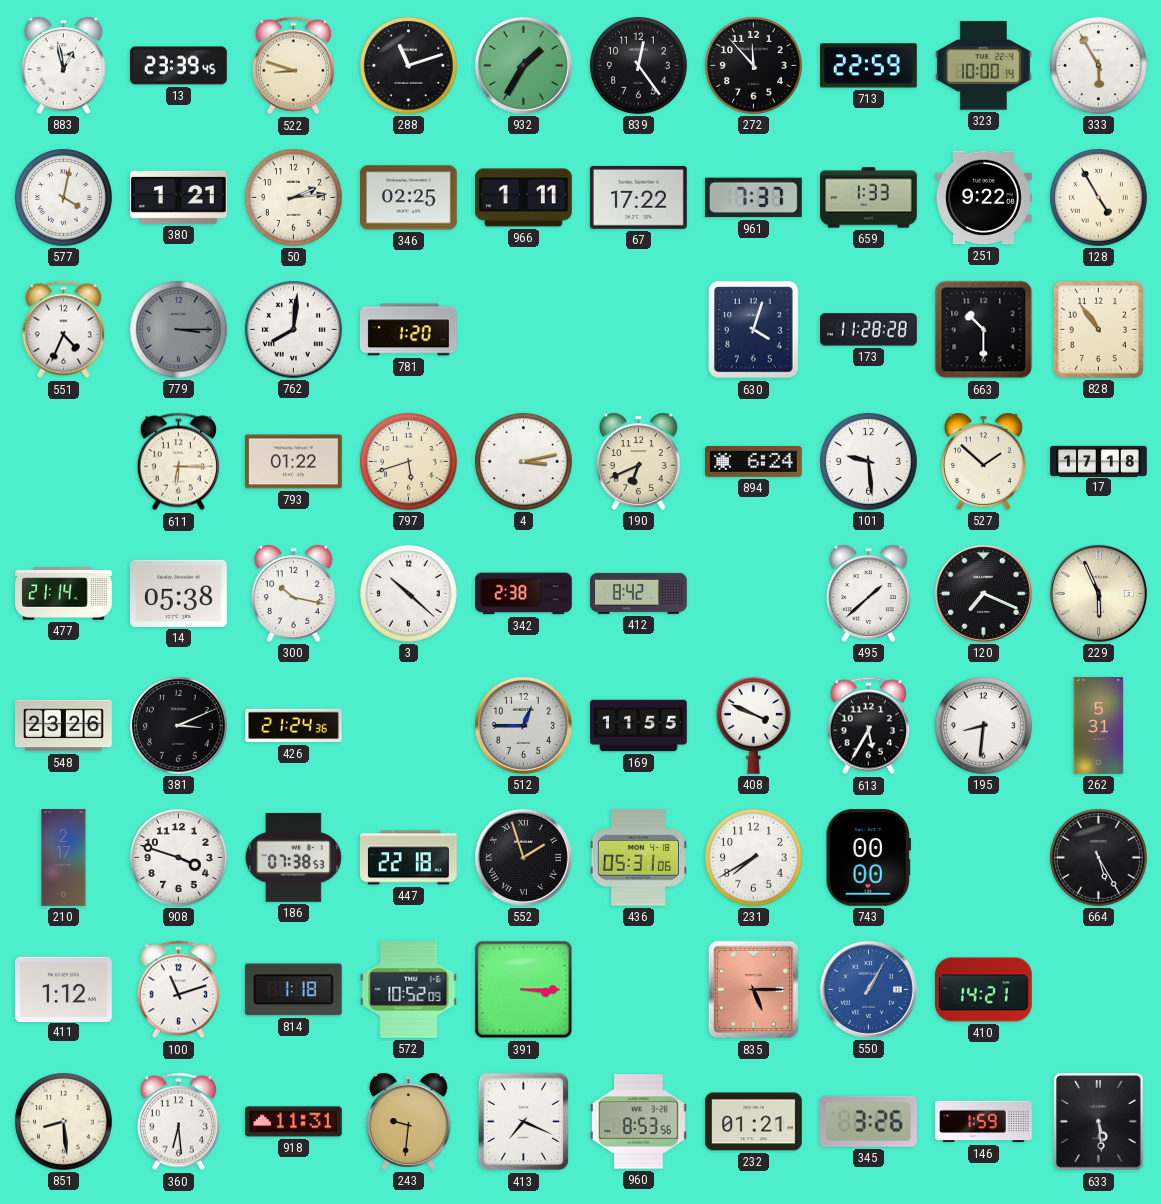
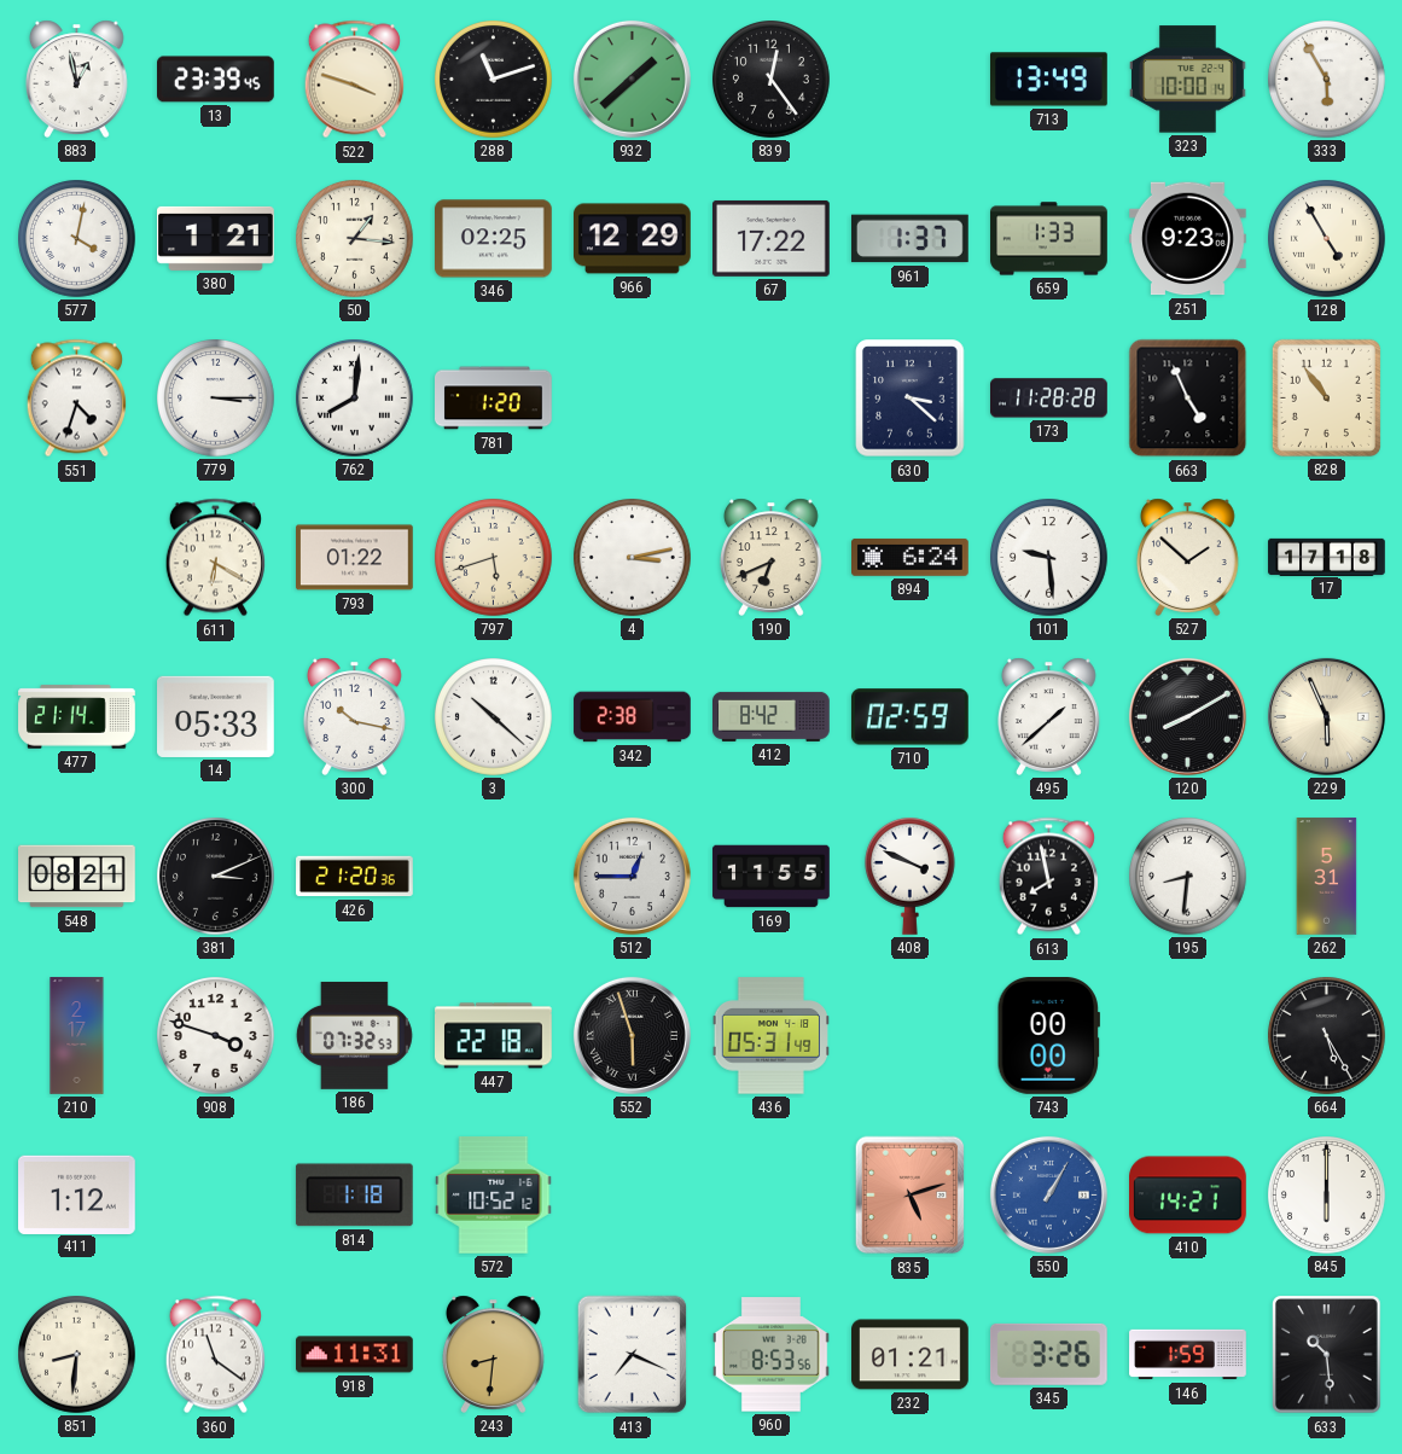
522: 8:48 -> 3:48 (354, 80)
932: 1:35 -> 1:38 (632, 78)
272: 11:53 -> none (754, 66)
713: 22:59 -> 13:49 (1049, 80)
50: 2:14 -> 1:16 (355, 239)
966: 1:11 -> 12:29 (633, 239)
961: 7:37 -> 1:37 (909, 239)
251: 9:22 -> 9:23 (1188, 239)
551: 4:34 -> 4:33 (76, 399)
779 dial: grey -> white (216, 399)
630: 4:03 -> 3:22 (911, 399)
663: 10:30 -> 4:56 (1188, 399)
611: 6:15 -> 6:20 (215, 558)
14: 05:38 -> 05:33 (216, 716)
710: none -> 02:59 (909, 717)
120: 7:19 -> 8:10 (1187, 716)
548: 23:26 -> 08:21 (77, 877)
426: 21:24 -> 21:20 (355, 877)
613: 5:35 -> 7:58 (1048, 877)
186: 07:38 -> 07:32 (354, 1035)
552: 1:57 -> 5:57 (632, 1035)
436: 05:31:06 -> 05:31:49 (770, 1036)
231: 7:40 -> none (754, 858)
100: 11:12 -> none (178, 990)
572: 10:52:09 -> 10:52:12 (494, 1196)
391: 3:15 -> none (524, 990)
835: 5:15 -> 5:12 (911, 1196)
845: none -> 6:00 (1327, 1196)
851: 8:29 -> 8:31 (77, 1355)
360: 6:29 -> 11:21 (215, 1355)
243: 9:31 -> 8:31 (493, 1354)
633: 5:29 -> 10:29 (1327, 1355)
